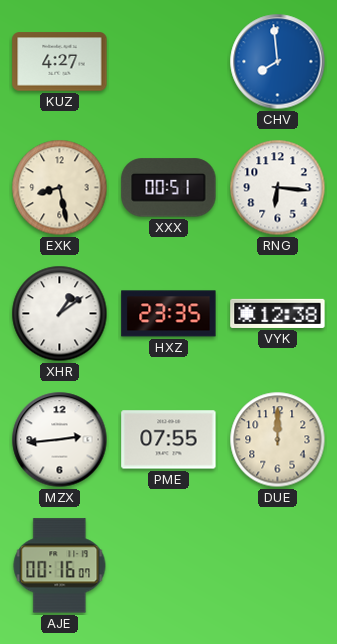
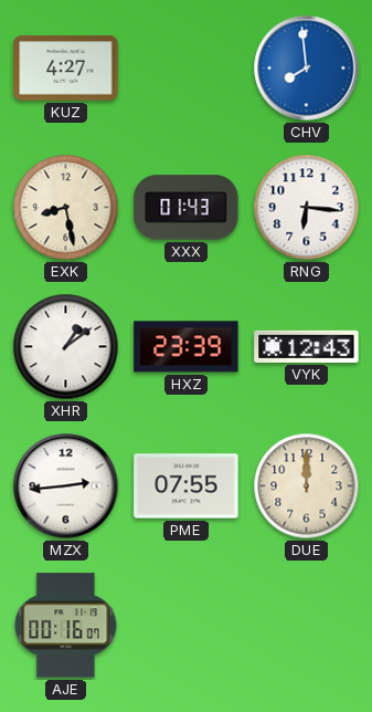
XXX: 00:51 -> 01:43 (187, 208)
HXZ: 23:35 -> 23:39 (187, 347)
VYK: 12:38 -> 12:43 (307, 346)
